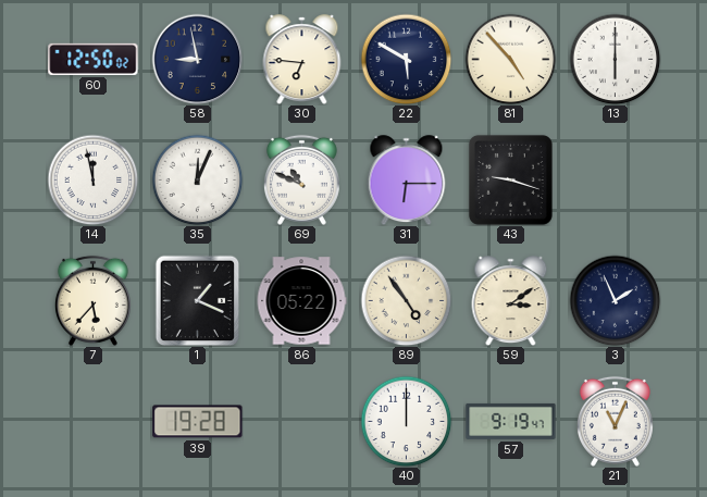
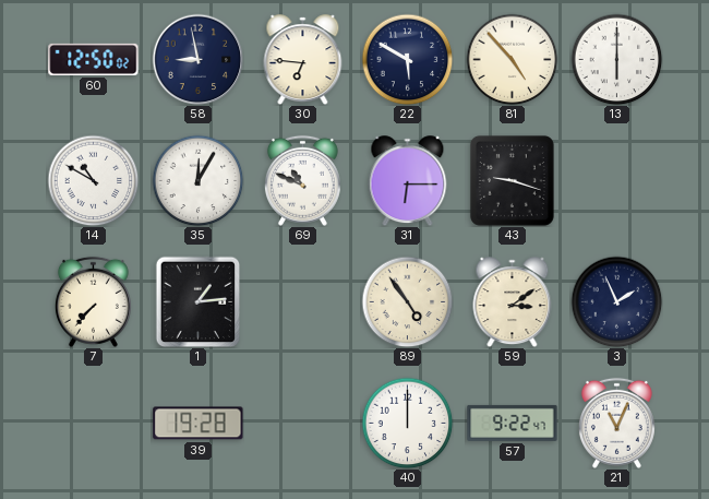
14: 11:58 -> 10:50 (93, 180)
35: 12:04 -> 12:05 (197, 180)
7: 5:37 -> 7:37 (93, 301)
1: 1:19 -> 1:14 (199, 301)
86: 05:22 -> none (301, 301)
57: 9:19 -> 9:22 (513, 423)
